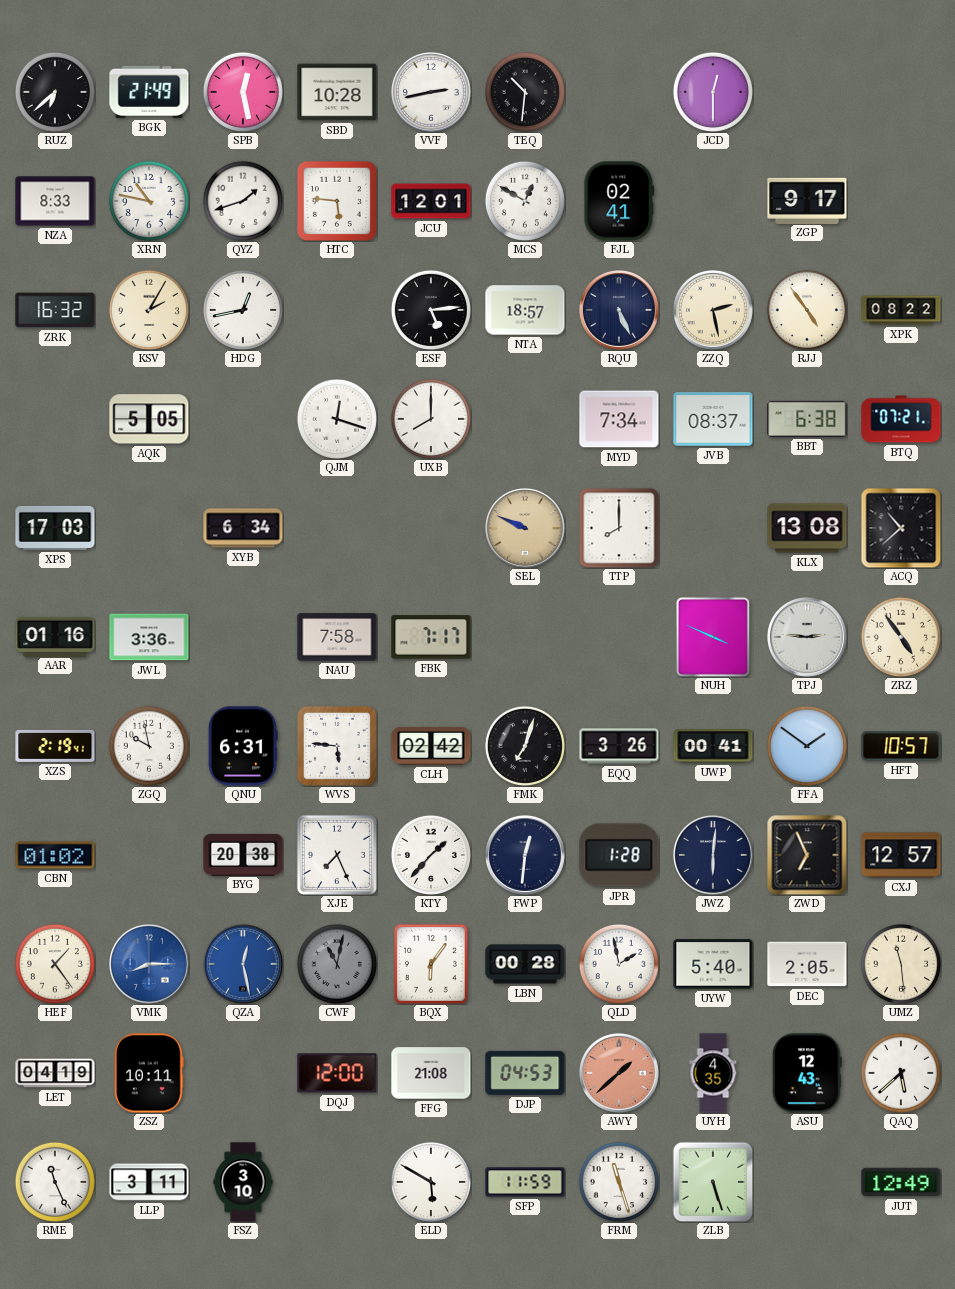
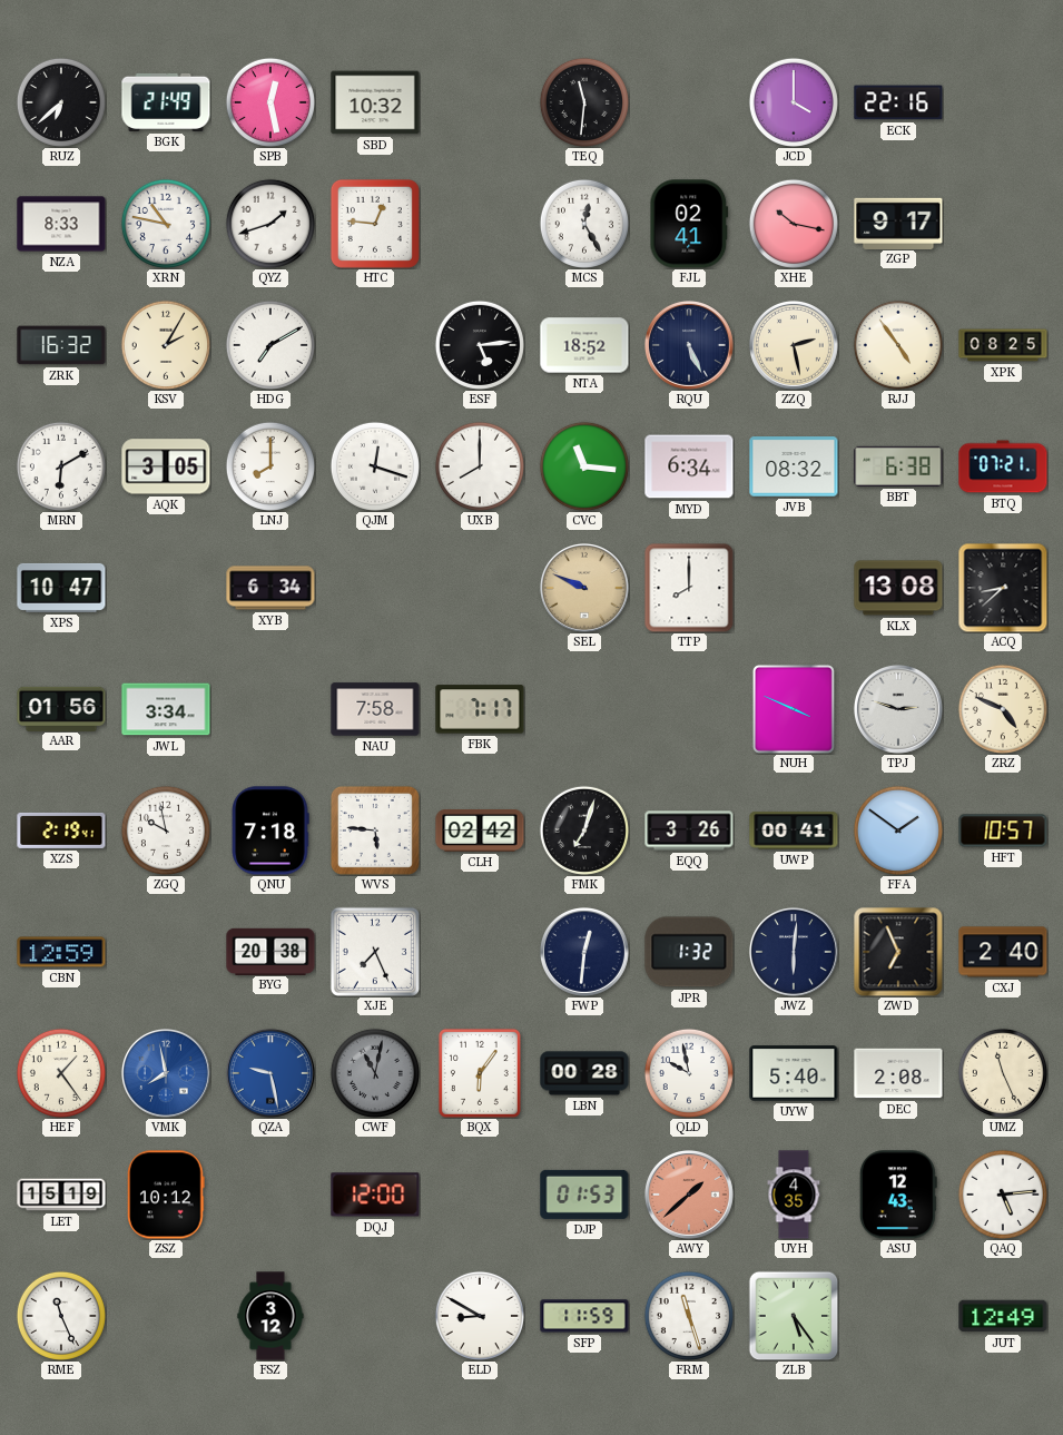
SBD: 10:28 -> 10:32 (375, 102)
VVF: 2:43 -> none (431, 92)
TEQ: 10:31 -> 11:31 (584, 102)
JCD: 12:30 -> 4:00 (794, 102)
ECK: none -> 22:16 (898, 102)
HTC: 5:46 -> 12:46 (375, 224)
JCU: 12:01 -> none (431, 201)
MCS: 12:50 -> 12:25 (584, 224)
XHE: none -> 10:17 (794, 224)
HDG: 12:43 -> 7:10 (270, 345)
NTA: 18:57 -> 18:52 (584, 345)
XPK: 08:22 -> 08:25 (1003, 345)
MRN: none -> 6:10 (61, 466)
AQK: 5:05 -> 3:05 (166, 466)
LNJ: none -> 8:00 (270, 466)
CVC: none -> 11:16 (584, 466)
MYD: 7:34 -> 6:34 (689, 466)
JVB: 08:37 -> 08:32 (794, 466)
XPS: 17:03 -> 10:47 (61, 588)
ACQ: 10:38 -> 8:38 (1003, 588)
AAR: 01:16 -> 01:56 (61, 708)
JWL: 3:36 -> 3:34 (166, 709)
TPJ: 2:46 -> 2:48 (898, 709)
ZRZ: 4:54 -> 4:49 (1003, 709)
QNU: 6:31 -> 7:18 (270, 830)
CBN: 01:02 -> 12:59 (61, 952)
KTY: 1:37 -> none (431, 855)
JPR: 1:28 -> 1:32 (689, 952)
CXJ: 12:57 -> 2:40 (1003, 952)
VMK: 8:15 -> 7:58 (166, 1073)
QZA: 12:28 -> 9:28 (270, 1073)
QLD: 1:58 -> 9:58 (689, 1073)
DEC: 2:05 -> 2:08 (898, 1073)
UMZ: 11:29 -> 11:26 (1003, 1073)
LET: 04:19 -> 15:19 (61, 1195)
ZSZ: 10:11 -> 10:12 (166, 1195)
FFG: 21:08 -> none (431, 1073)
DJP: 04:53 -> 01:53 (584, 1195)
QAQ: 5:38 -> 5:14 (1003, 1195)
LLP: 3:11 -> none (149, 1182)
FSZ: 3:10 -> 3:12 (270, 1316)
ELD: 5:50 -> 8:50 (480, 1316)
ZLB: 5:27 -> 5:24 (794, 1316)
